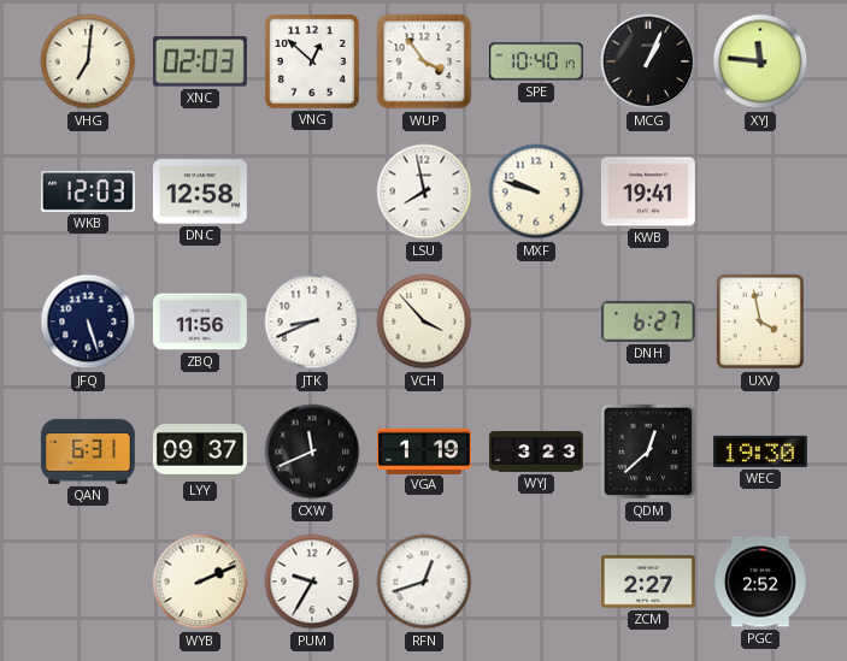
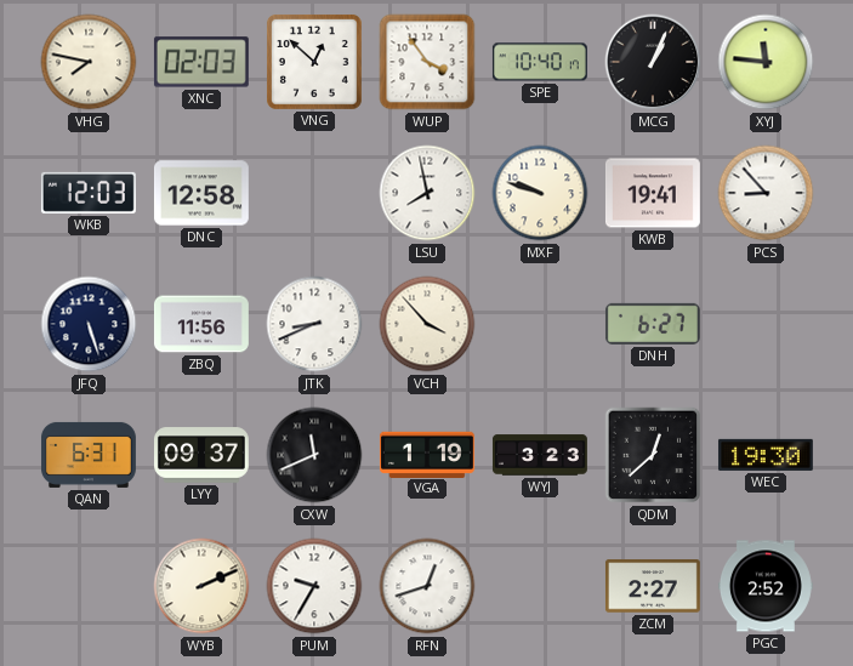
VHG: 7:01 -> 7:47 (89, 62)
PCS: none -> 8:53 (766, 193)
UXV: 3:58 -> none (760, 321)
